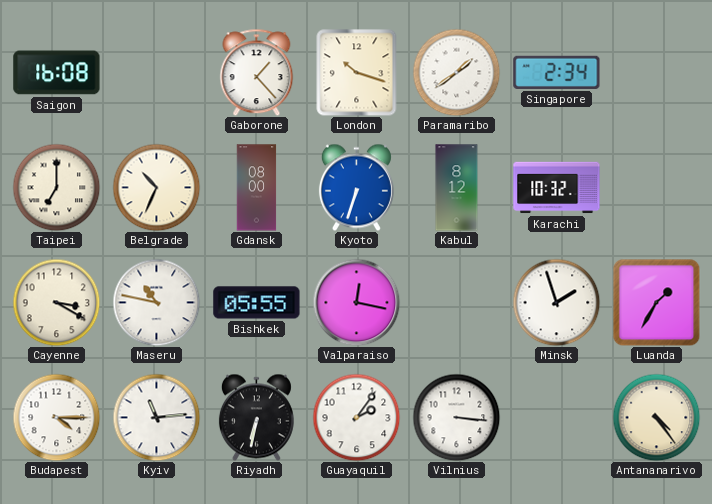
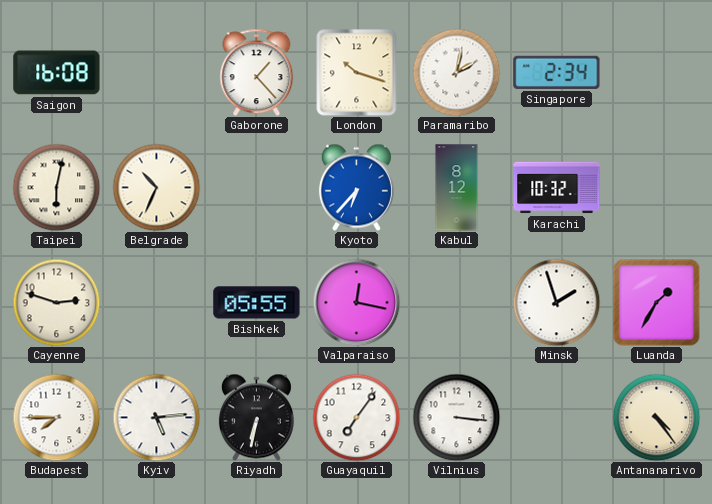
Paramaribo: 1:39 -> 2:02 (456, 72)
Taipei: 7:00 -> 6:02 (56, 187)
Gdansk: 08:00 -> none (257, 188)
Kyoto: 6:33 -> 6:37 (356, 187)
Cayenne: 3:20 -> 2:48 (56, 302)
Maseru: 10:47 -> none (156, 302)
Budapest: 4:15 -> 7:45 (56, 417)
Kyiv: 11:14 -> 5:14 (156, 417)
Guayaquil: 2:06 -> 7:06 (356, 417)
